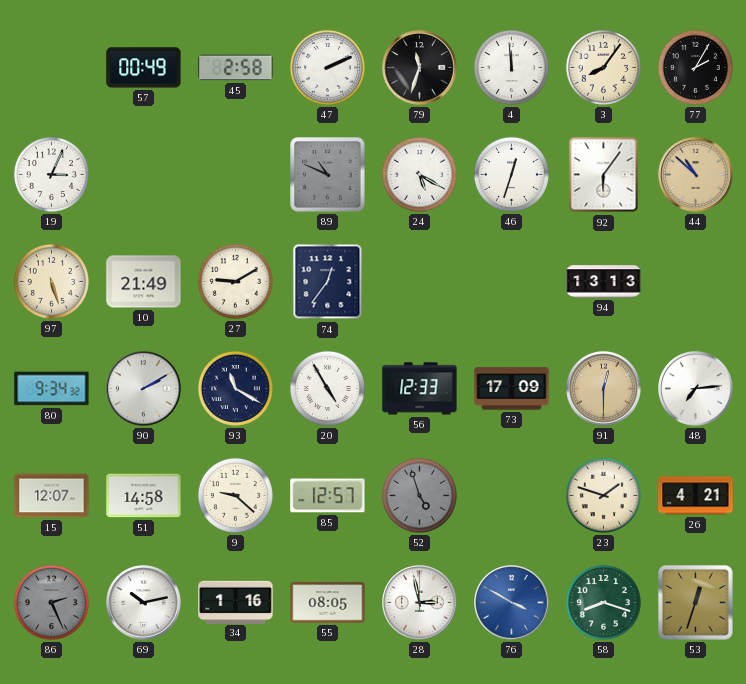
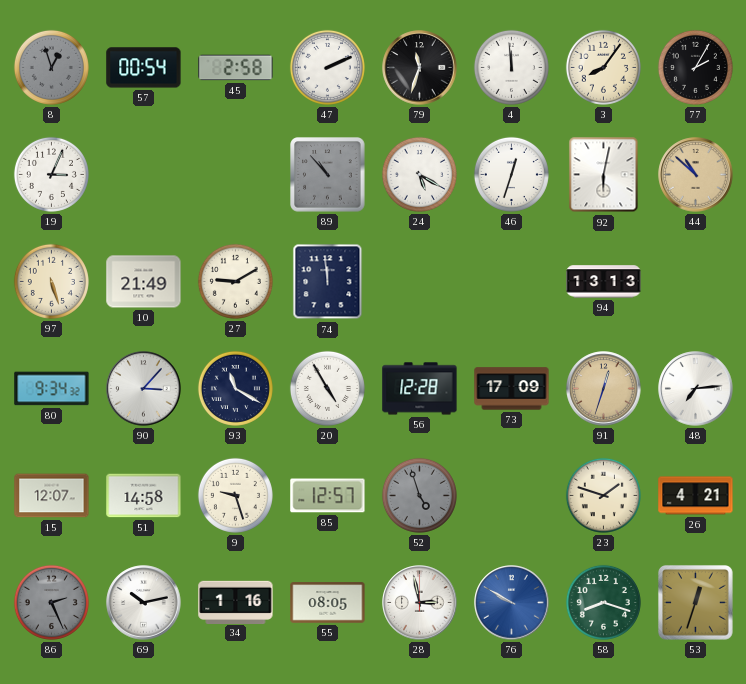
8: none -> 12:57 (51, 67)
57: 00:49 -> 00:54 (144, 68)
89: 10:49 -> 10:53 (328, 175)
92: 6:06 -> 6:02 (604, 175)
74: 12:36 -> 11:59 (328, 282)
90: 2:10 -> 3:07 (144, 389)
56: 12:33 -> 12:28 (420, 389)
91: 12:30 -> 12:33 (604, 389)
9: 9:22 -> 9:27 (235, 495)
76: 3:50 -> 9:50 (512, 603)
